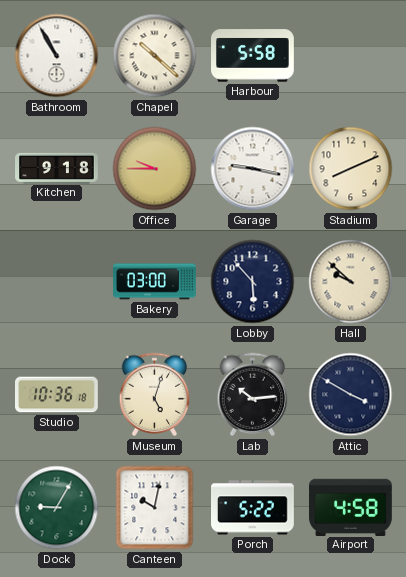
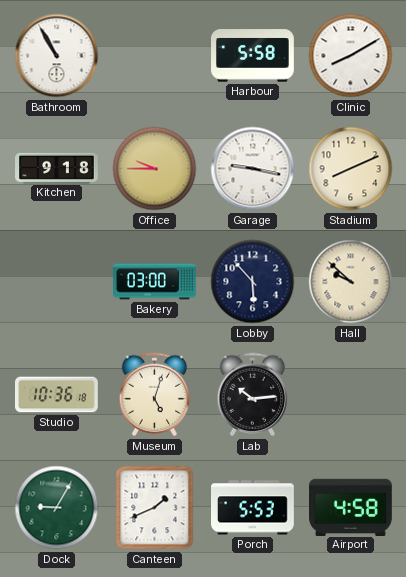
Chapel: 10:22 -> none (155, 56)
Clinic: none -> 8:10 (351, 56)
Attic: 3:50 -> none (351, 395)
Canteen: 10:02 -> 1:41 (155, 508)
Porch: 5:22 -> 5:53 (253, 508)
